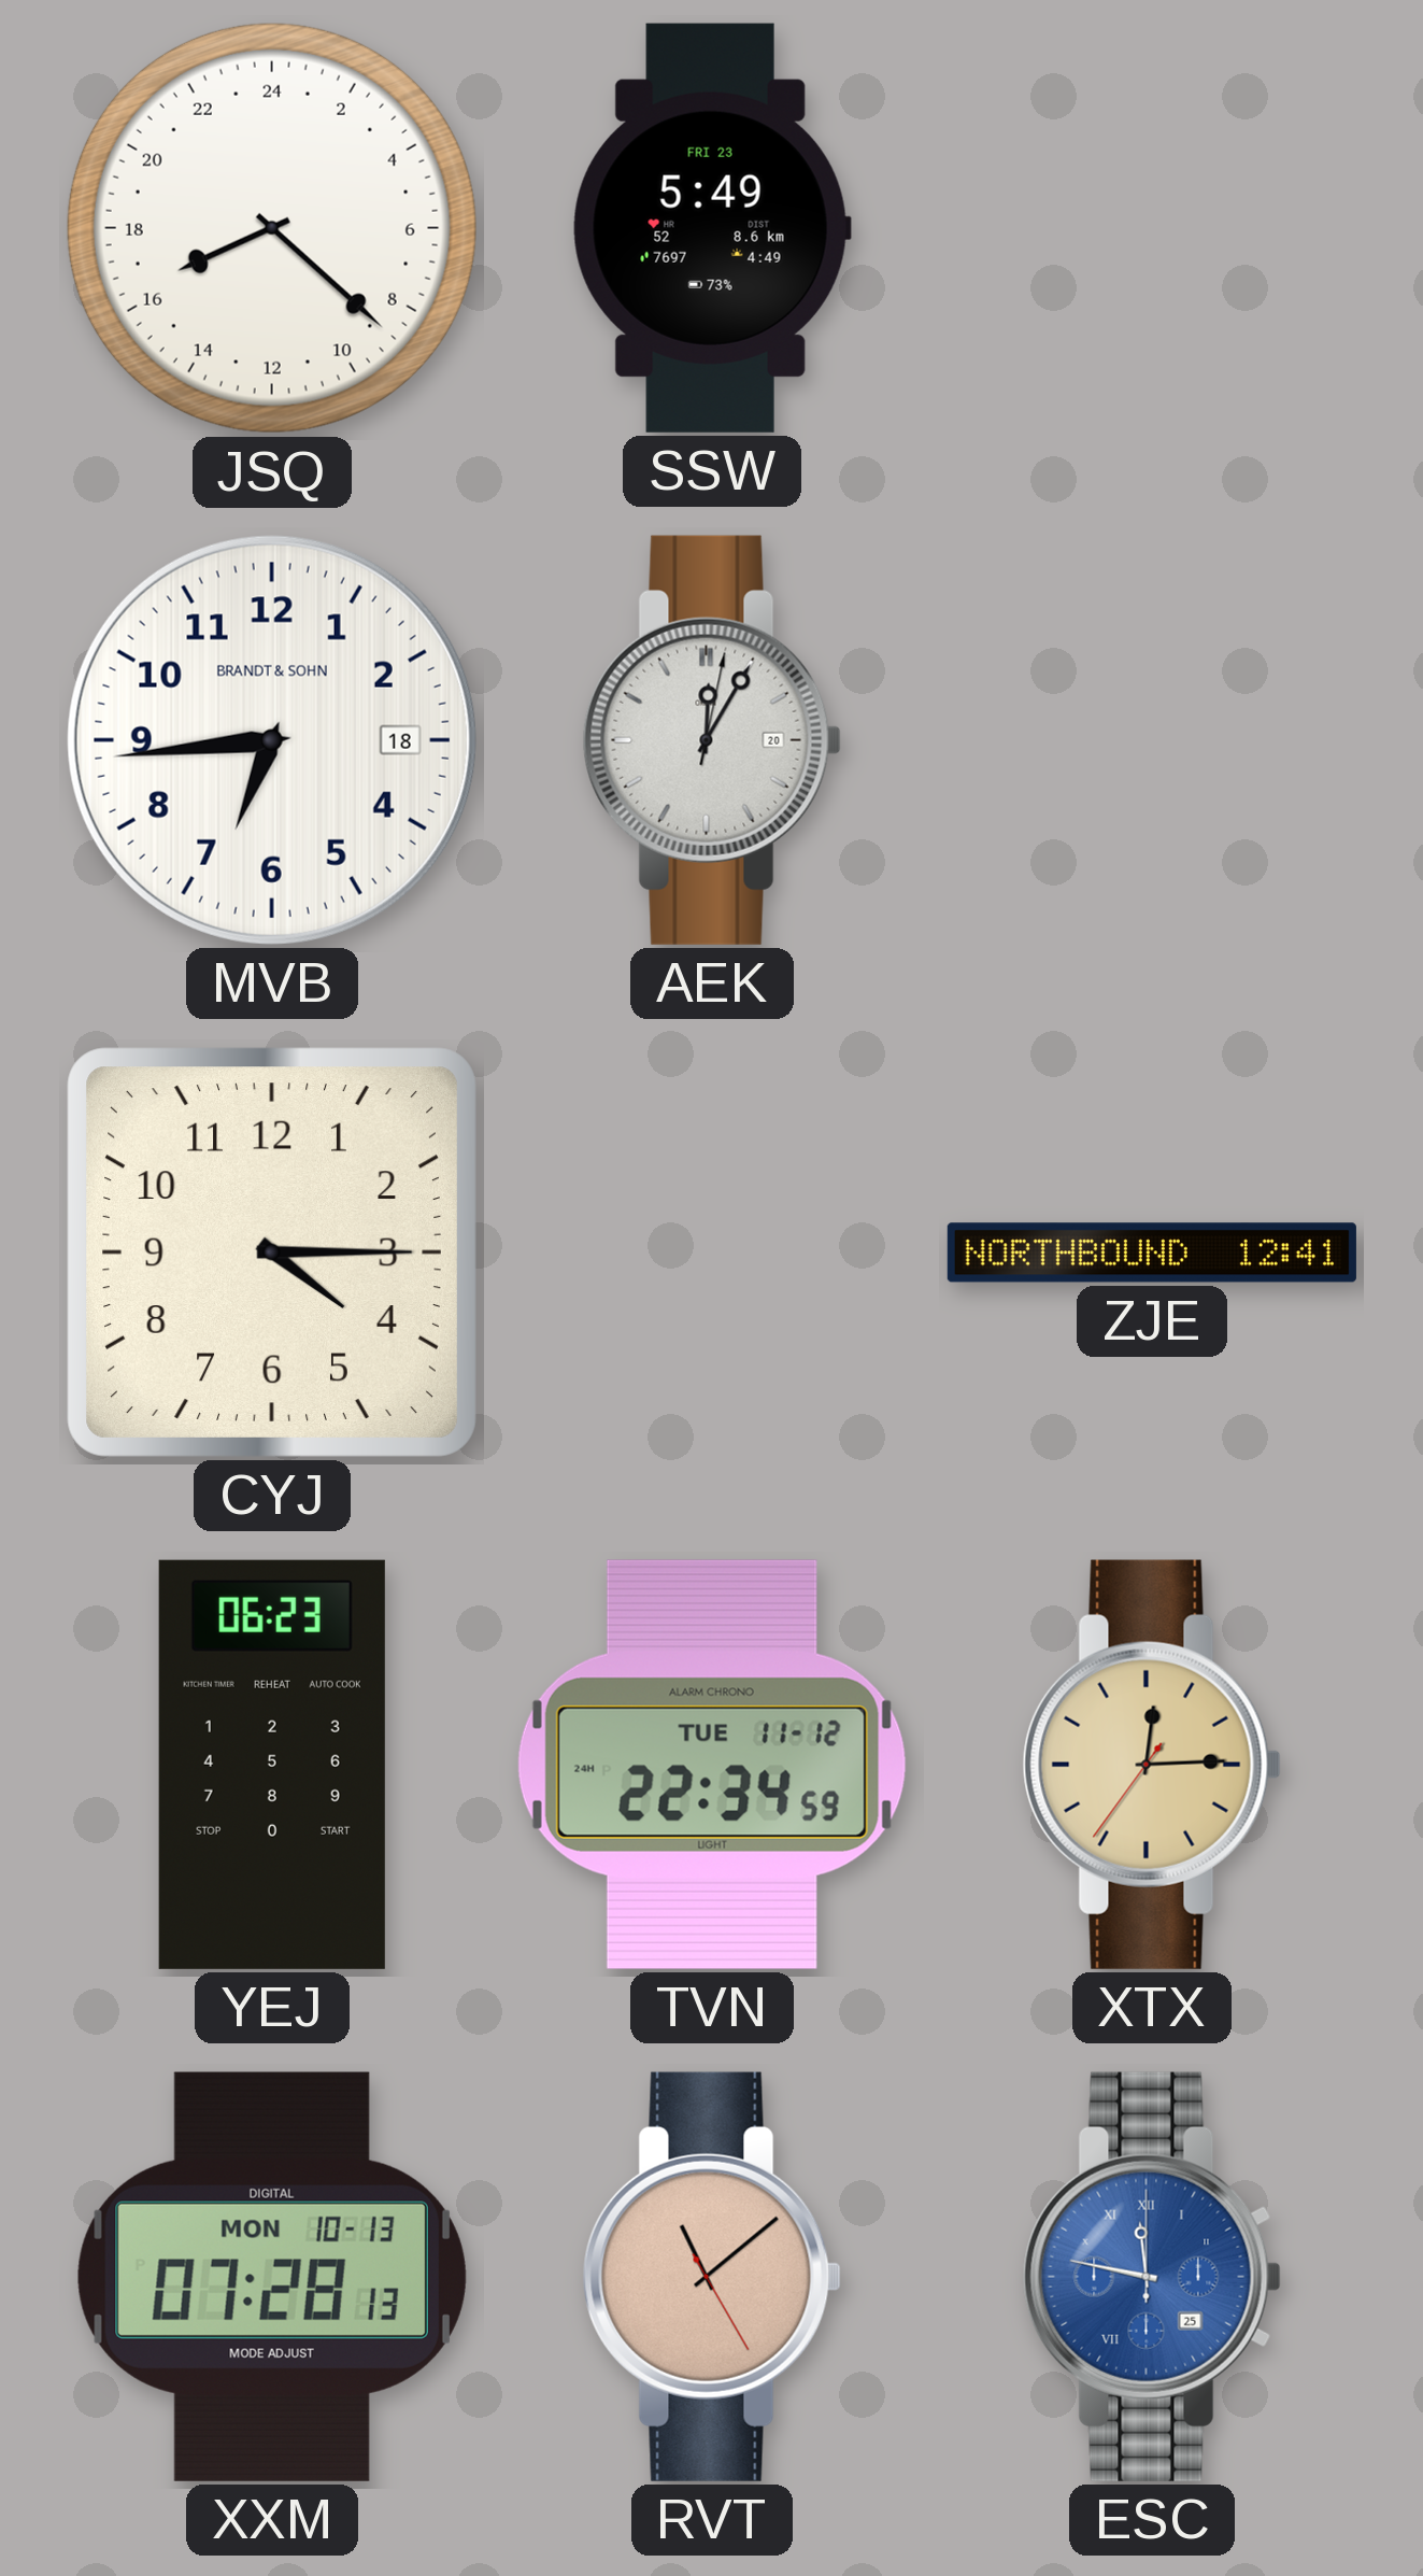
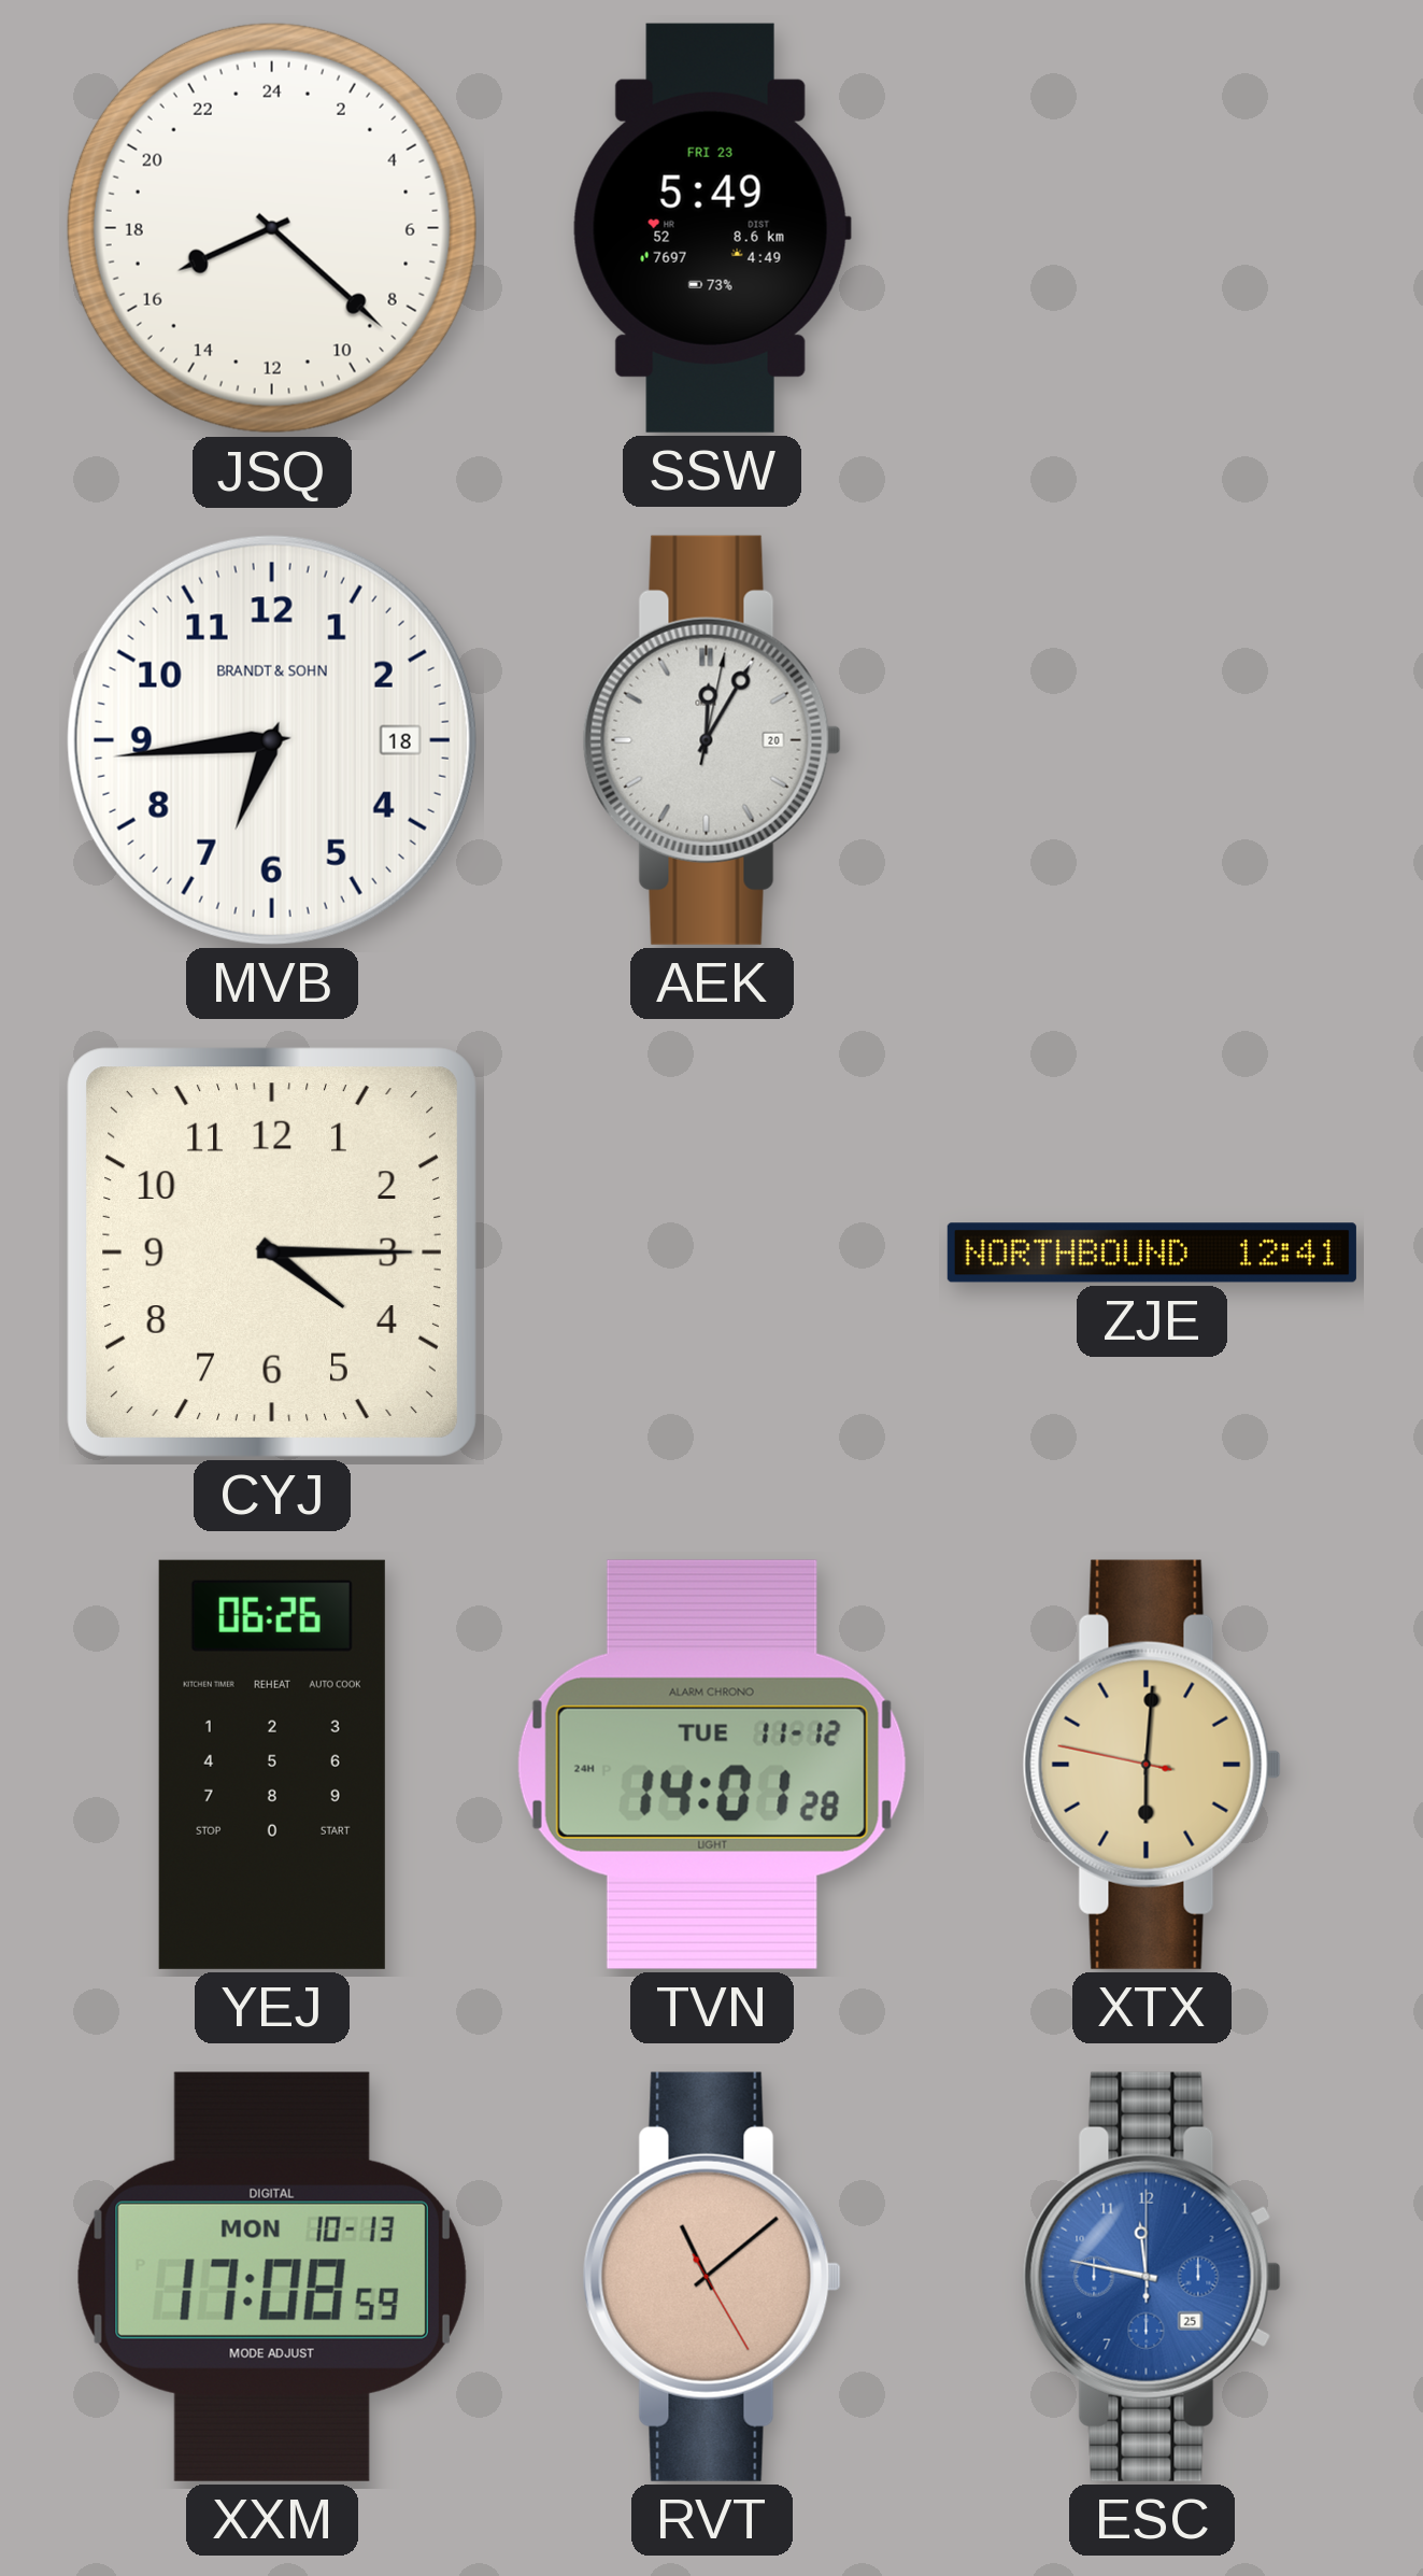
YEJ: 06:23 -> 06:26 (272, 1765)
TVN: 22:34 -> 14:01 (712, 1765)
XTX: 12:14 -> 6:00 (1152, 1765)
XXM: 07:28 -> 17:08 (272, 2277)
ESC numerals: Roman -> Arabic (1152, 2277)
